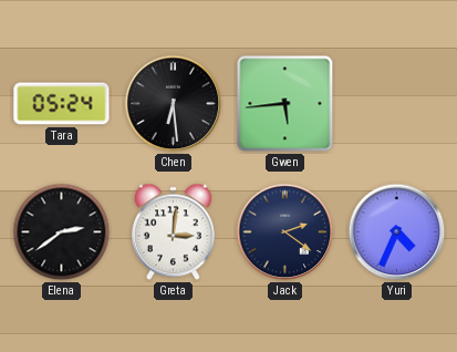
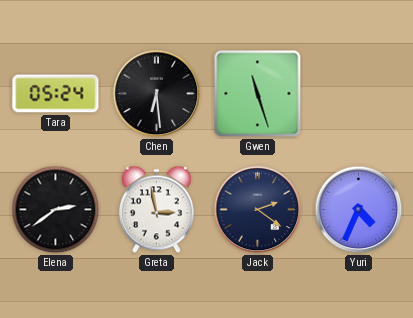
Gwen: 5:44 -> 11:27 (258, 94)
Greta: 3:01 -> 2:58 (156, 210)
